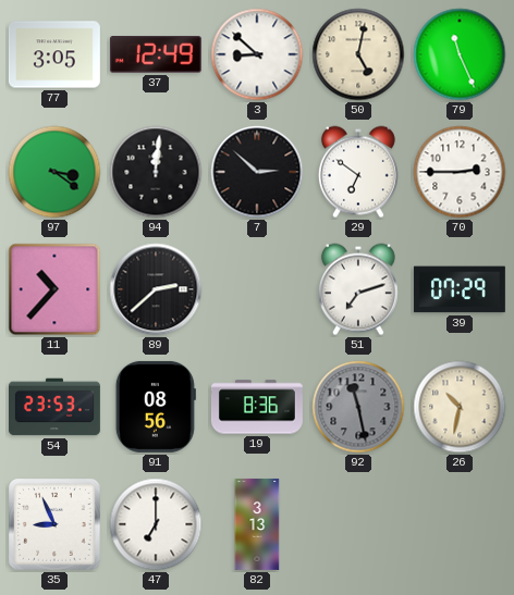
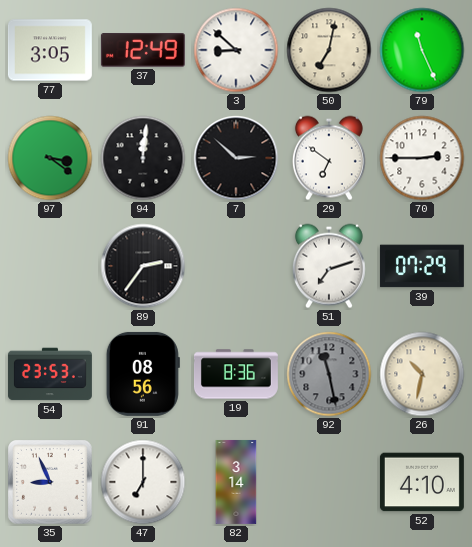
50: 5:02 -> 7:02 (329, 50)
11: 10:37 -> none (54, 289)
89: 2:38 -> 2:36 (143, 266)
82: 3:13 -> 3:14 (236, 482)
52: none -> 4:10 (422, 482)
